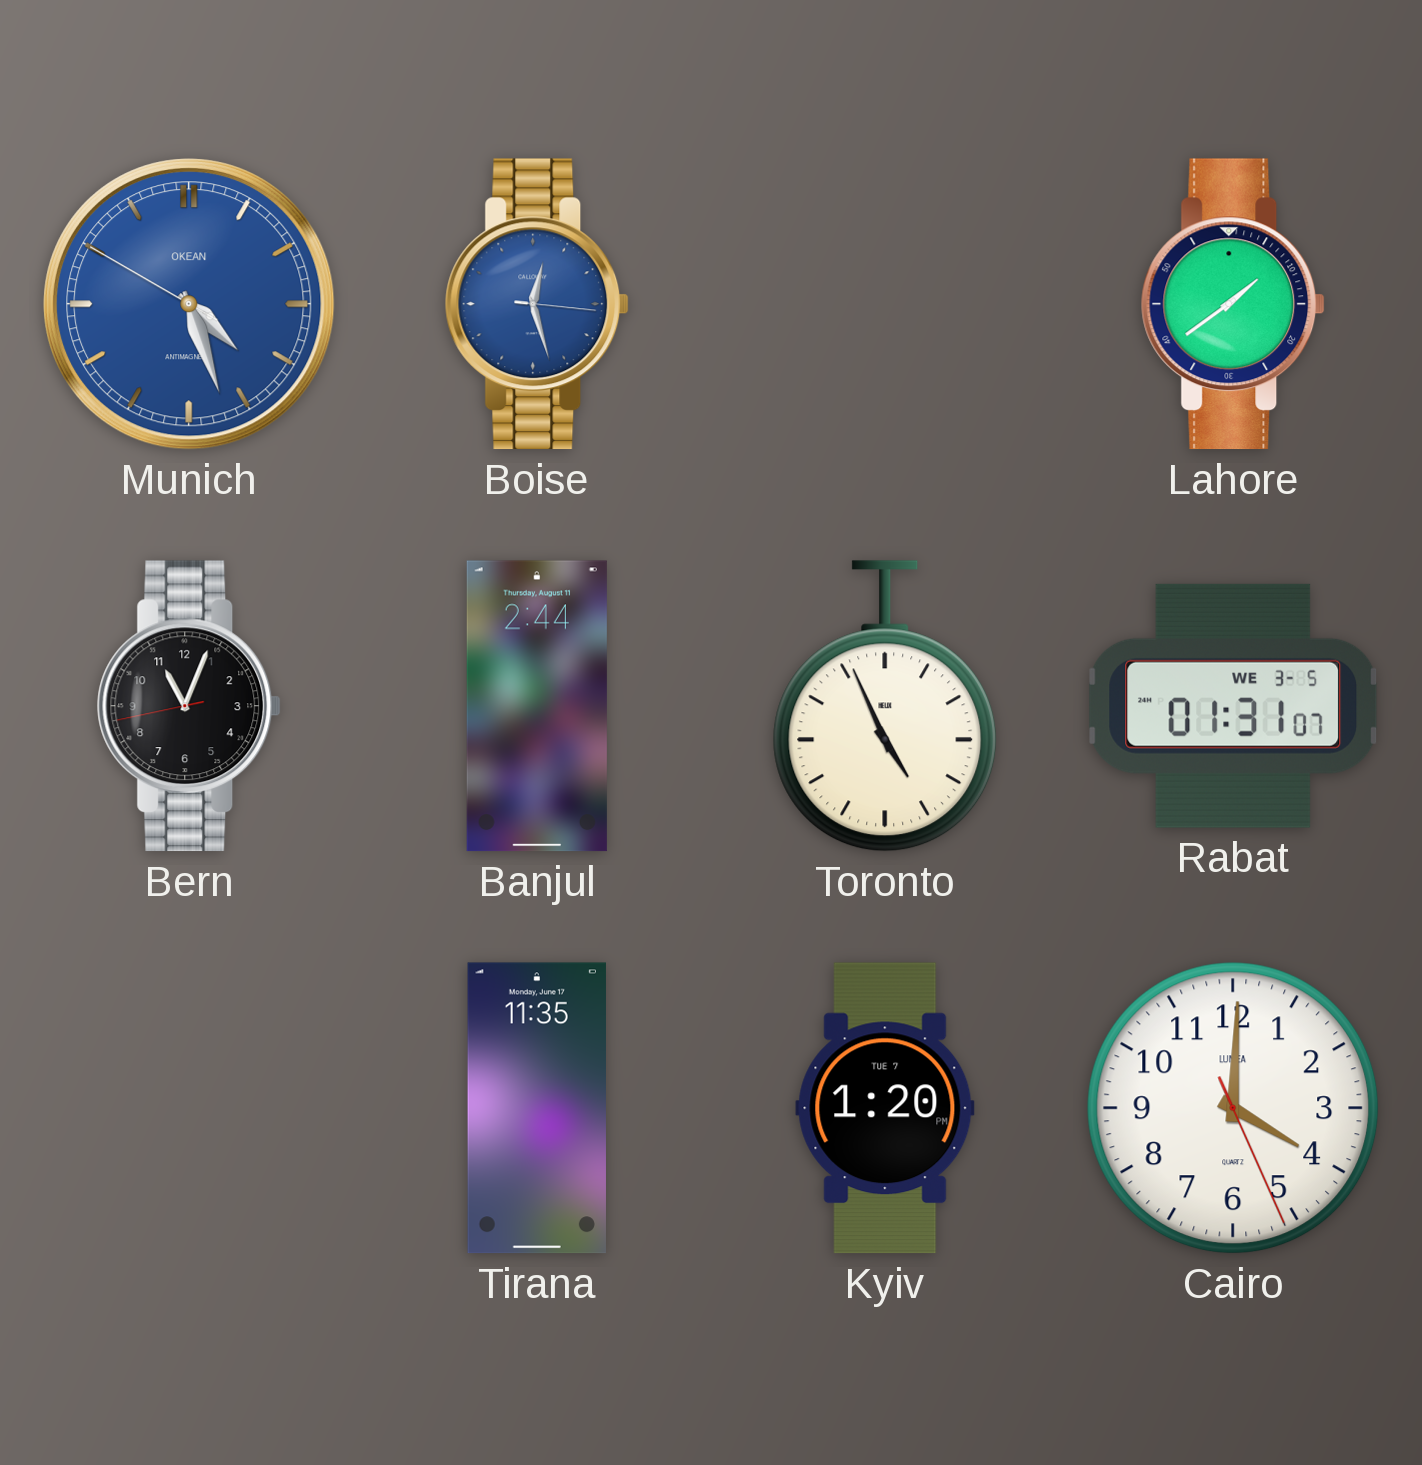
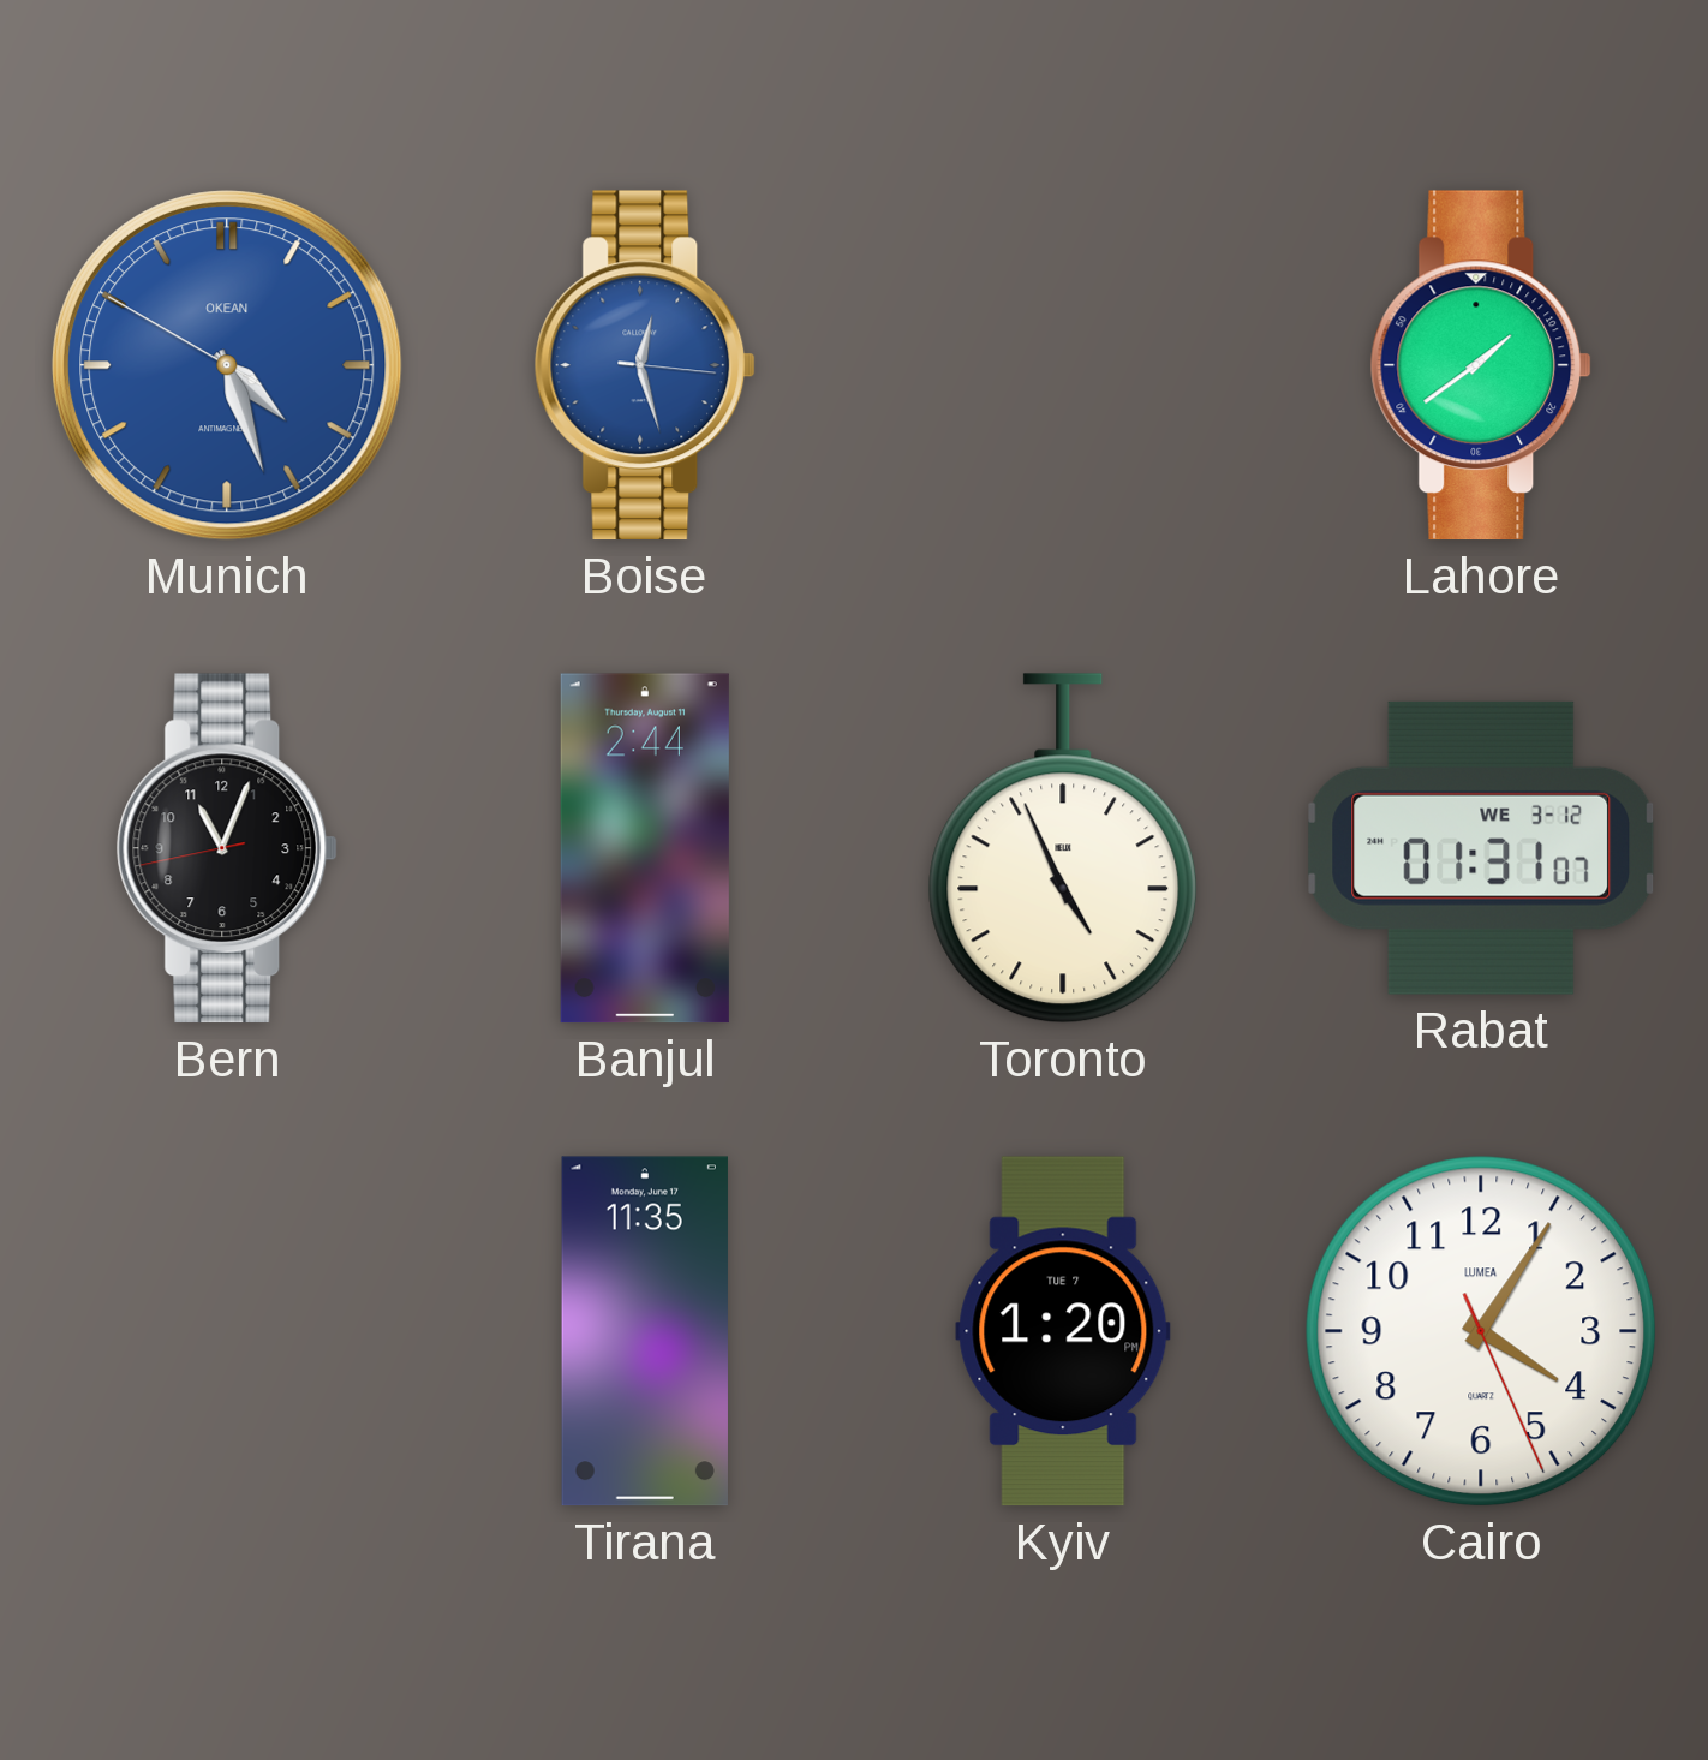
Rabat date: WE 3-5 -> WE 3-12 (1481, 848)
Cairo: 4:00 -> 4:05 (1481, 1331)
